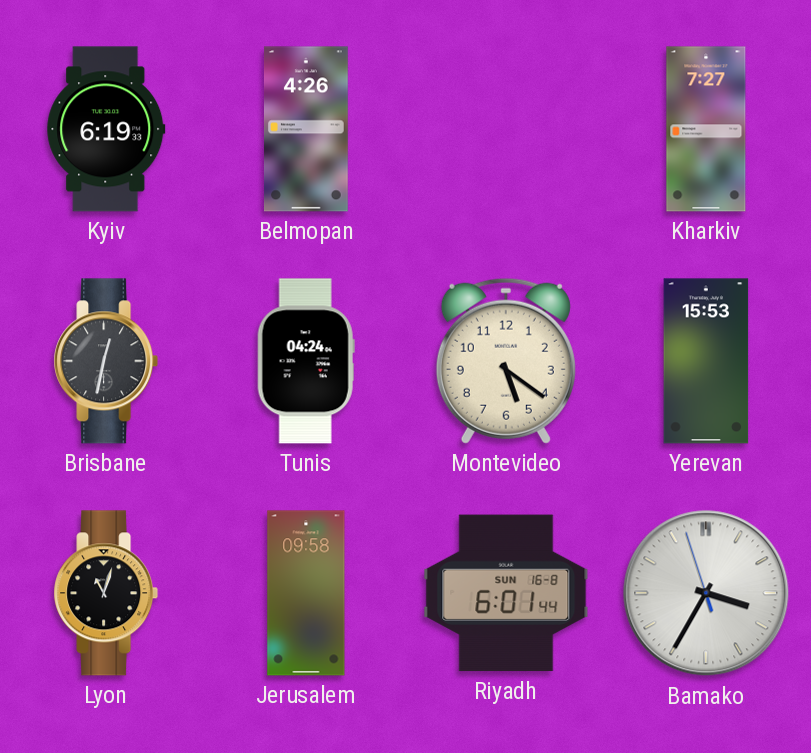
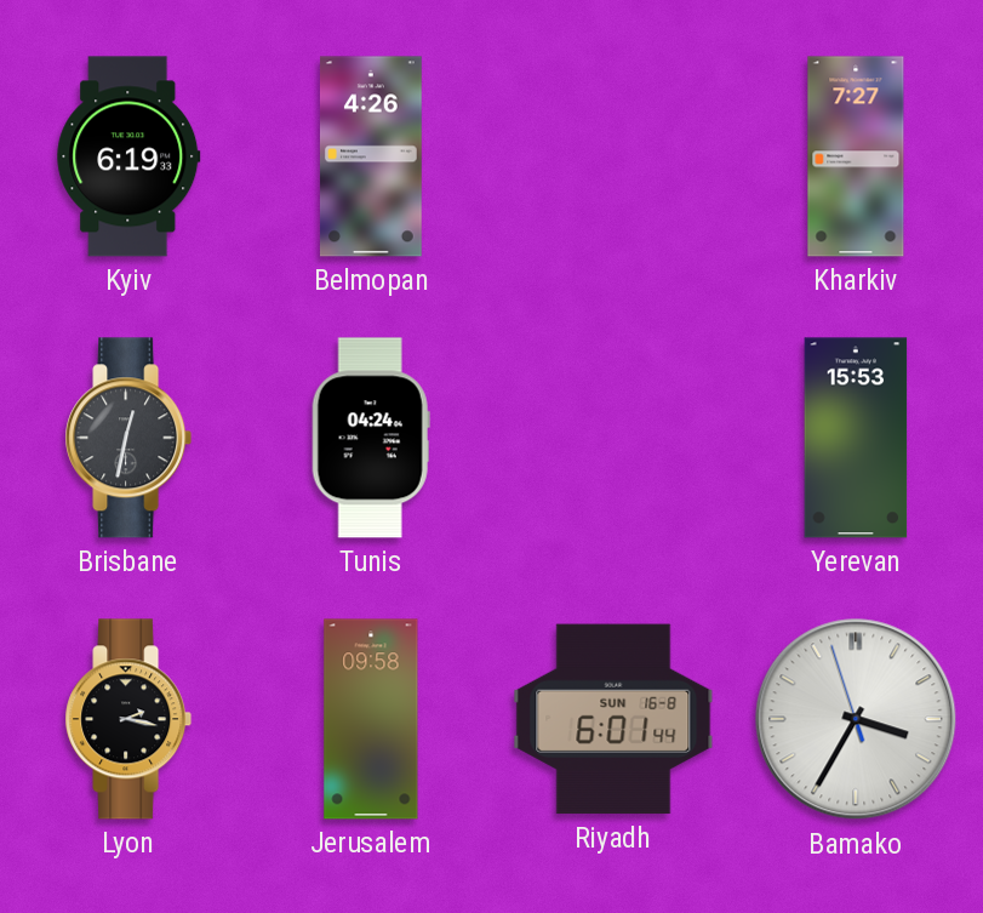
Montevideo: 5:21 -> none (506, 361)
Lyon: 11:03 -> 2:17 (128, 719)
